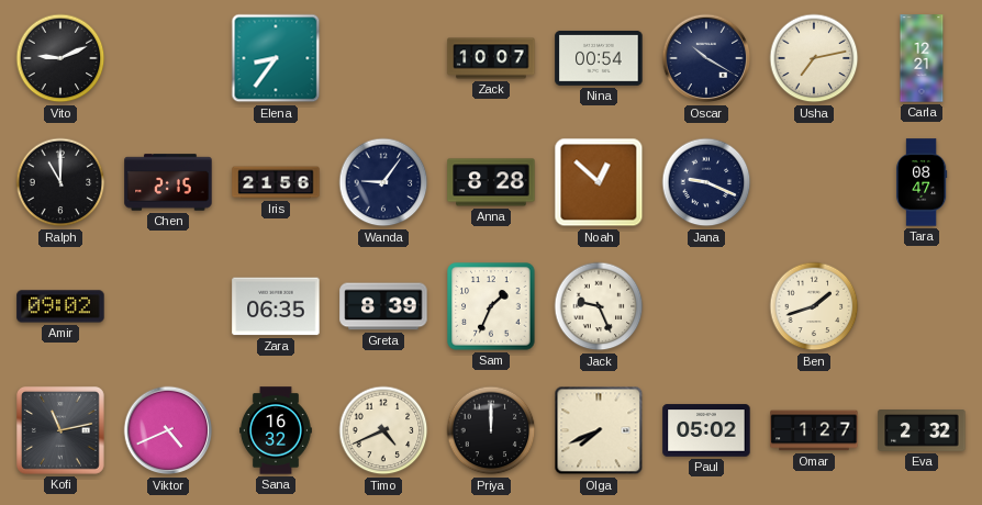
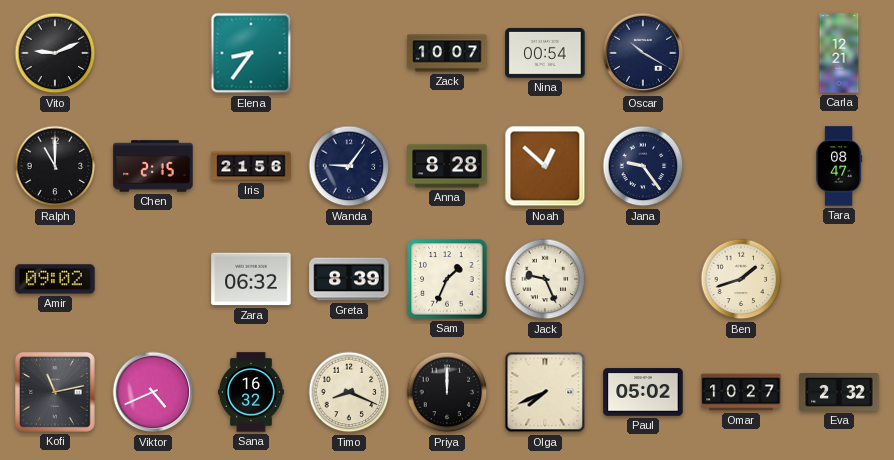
Usha: 7:13 -> none (814, 58)
Jana: 9:19 -> 9:24 (643, 166)
Zara: 06:35 -> 06:32 (251, 279)
Timo: 4:41 -> 8:19 (349, 392)
Omar: 1:27 -> 10:27 (741, 392)
